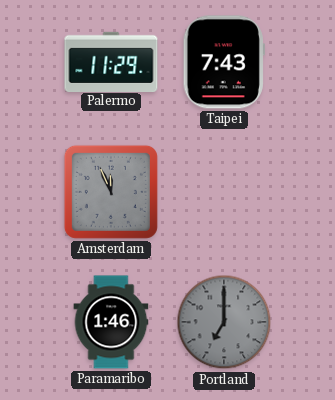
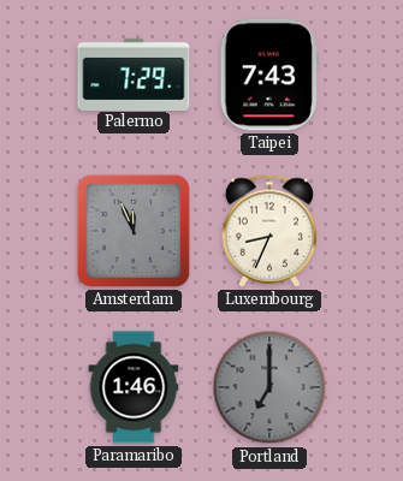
Palermo: 11:29 -> 7:29 (134, 73)
Luxembourg: none -> 8:34 (268, 231)
